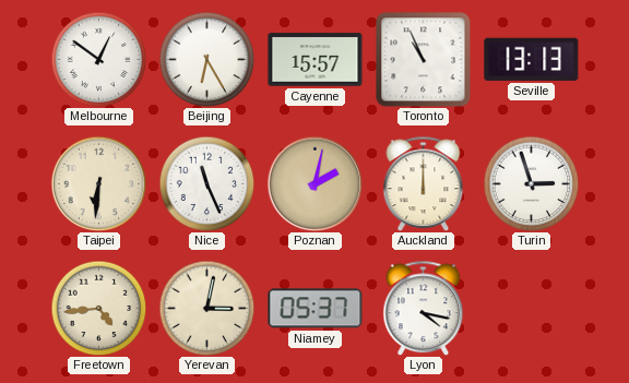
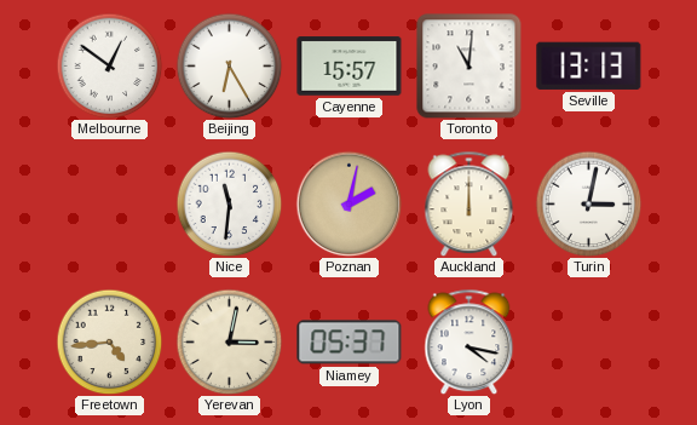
Toronto: 10:56 -> 11:01 (470, 67)
Taipei: 6:31 -> none (98, 183)
Nice: 11:26 -> 11:31 (229, 203)
Turin: 2:57 -> 3:02 (588, 203)
